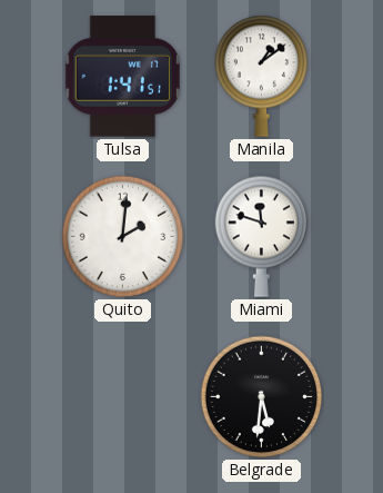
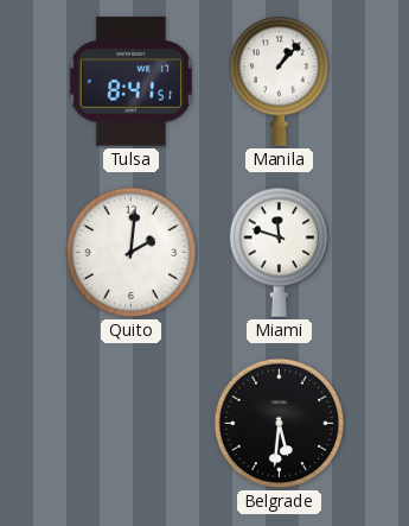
Tulsa: 1:41 -> 8:41 (130, 82)
Manila: 1:09 -> 1:07 (279, 81)
